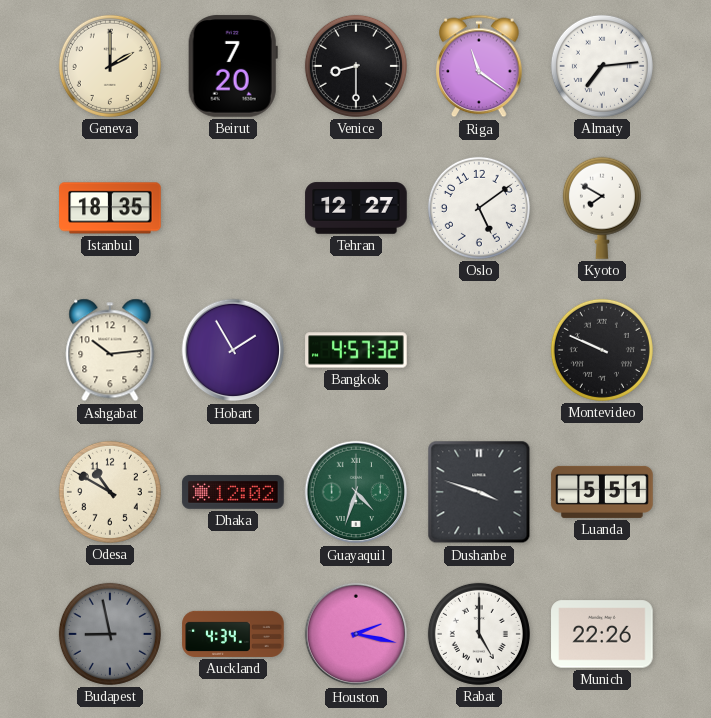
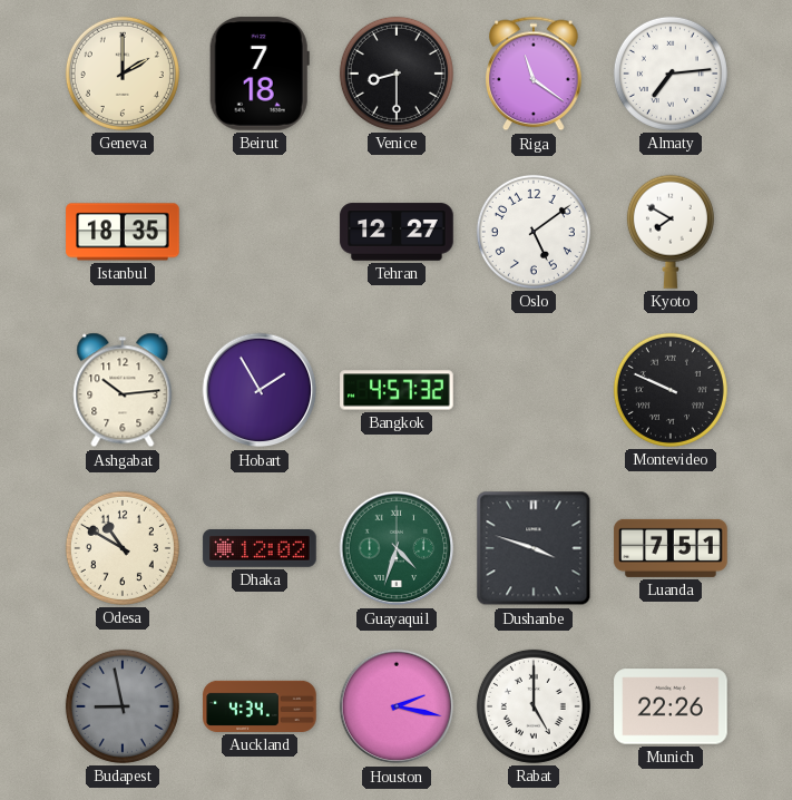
Beirut: 7:20 -> 7:18 (260, 74)
Luanda: 5:51 -> 7:51 (671, 548)
